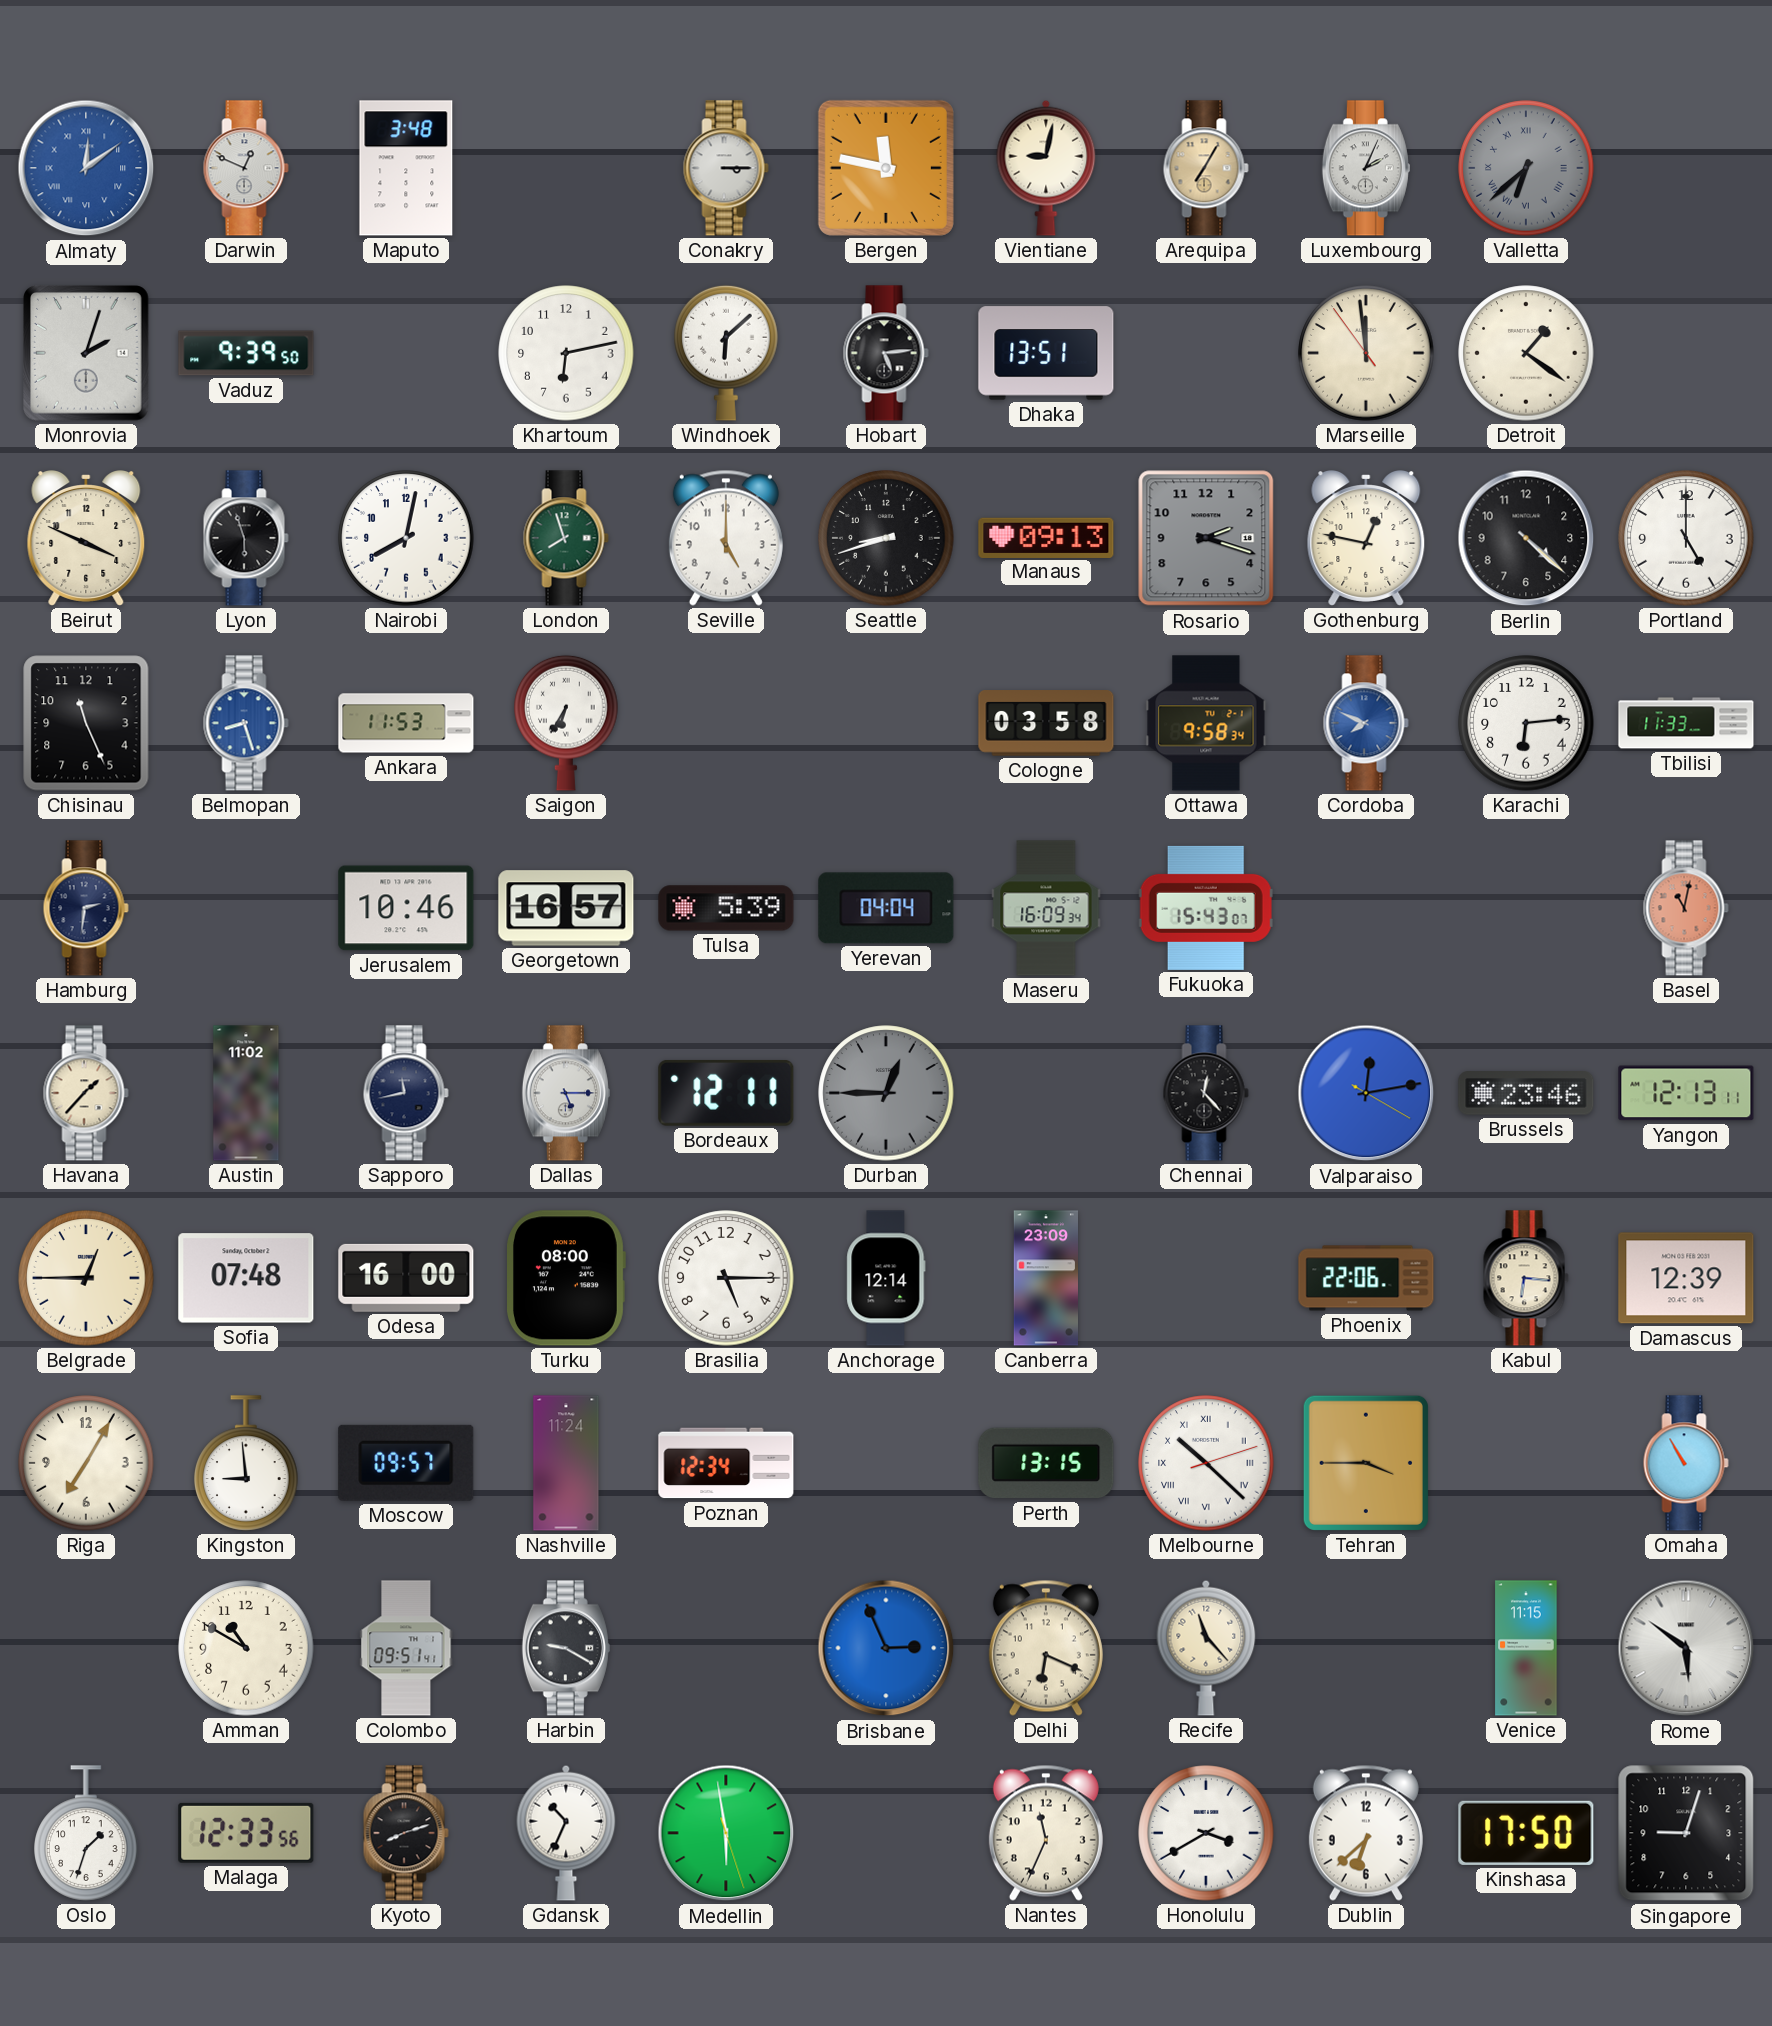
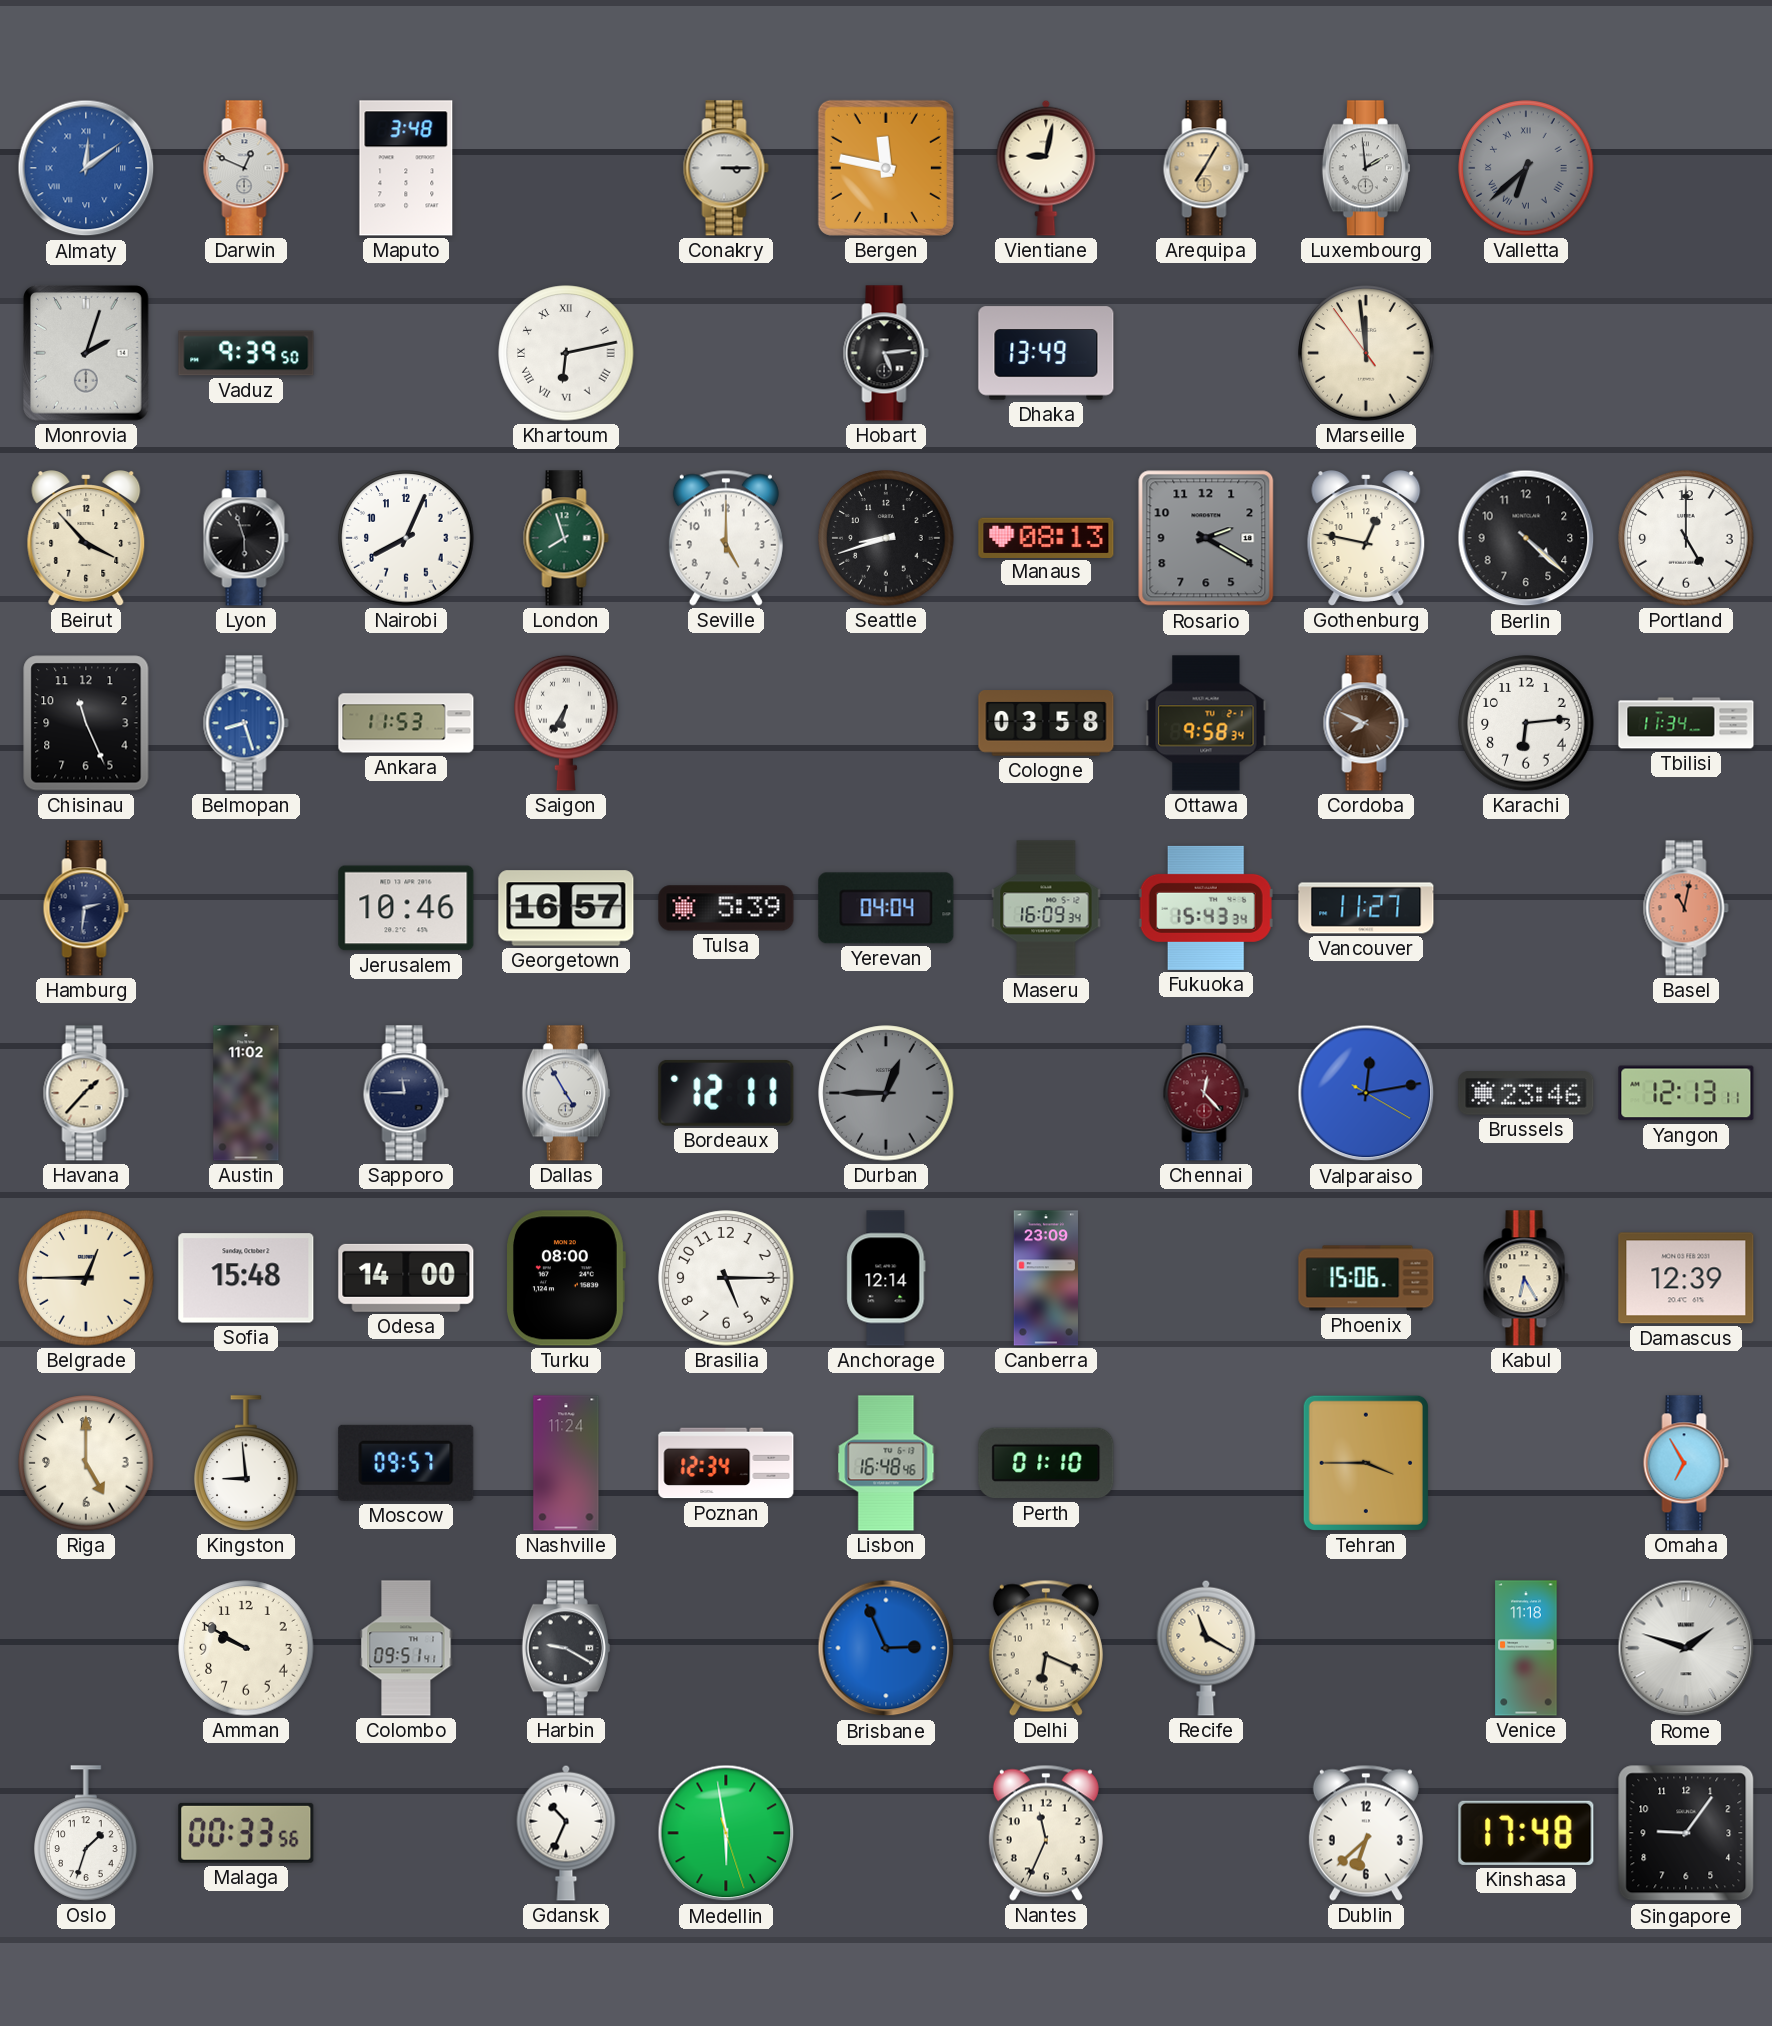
Luxembourg: 2:04 -> 1:59 (1366, 168)
Khartoum numerals: Arabic -> Roman (566, 353)
Windhoek: 6:08 -> none (726, 353)
Dhaka: 13:51 -> 13:49 (1046, 353)
Detroit: 1:21 -> none (1526, 353)
Beirut: 3:49 -> 3:53 (86, 539)
Nairobi: 8:02 -> 8:04 (406, 538)
Manaus: 09:13 -> 08:13 (1046, 537)
Rosario: 2:18 -> 2:20 (1206, 538)
Cordoba dial: blue -> brown (1366, 723)
Tbilisi: 11:33 -> 11:34 (1686, 723)
Fukuoka: 15:43:07 -> 15:43:34 (1206, 908)
Vancouver: none -> 11:27 (1366, 908)
Sapporo: 11:43 -> 11:45 (406, 1093)
Dallas: 5:15 -> 4:55 (566, 1093)
Chennai dial: black -> burgundy (1206, 1093)
Sofia: 07:48 -> 15:48 (246, 1278)
Odesa: 16:00 -> 14:00 (406, 1278)
Phoenix: 22:06 -> 15:06 (1366, 1278)
Kabul: 6:16 -> 6:25 (1526, 1278)
Riga: 7:05 -> 5:00 (86, 1463)
Lisbon: none -> 16:48 (886, 1463)
Perth: 13:15 -> 01:10 (1046, 1463)
Melbourne: 10:22 -> none (1206, 1463)
Omaha: 10:55 -> 6:55 (1686, 1463)
Amman: 10:50 -> 9:50 (246, 1648)
Recife: 11:23 -> 11:20 (1206, 1648)
Venice: 11:15 -> 11:18 (1526, 1648)
Rome: 5:51 -> 1:48 (1686, 1648)
Malaga: 12:33 -> 00:33 (246, 1833)
Kyoto: 8:12 -> none (406, 1833)
Honolulu: 3:40 -> none (1206, 1833)
Kinshasa: 17:50 -> 17:48 (1526, 1833)
Singapore: 9:03 -> 9:06 (1686, 1833)
